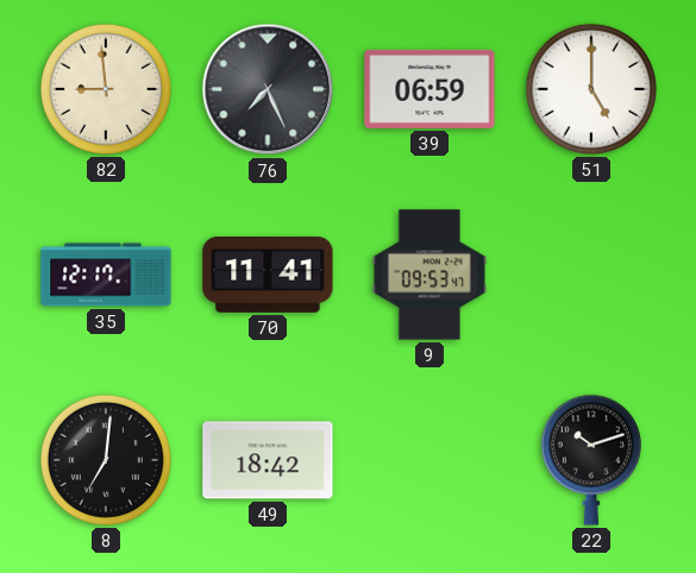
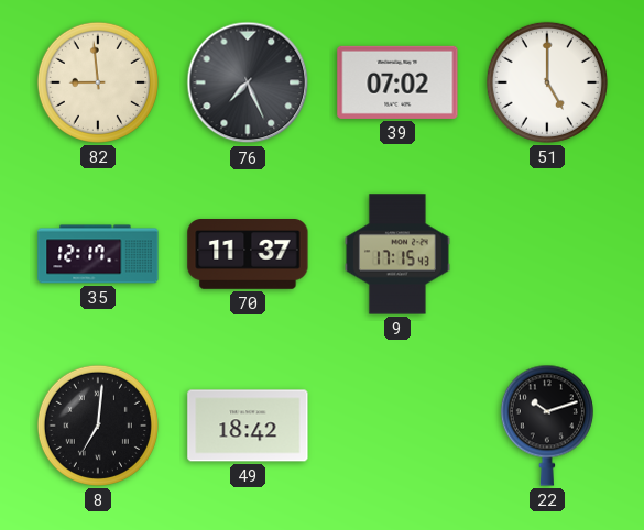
39: 06:59 -> 07:02 (397, 82)
70: 11:41 -> 11:37 (248, 255)
9: 09:53 -> 17:15 (397, 254)
